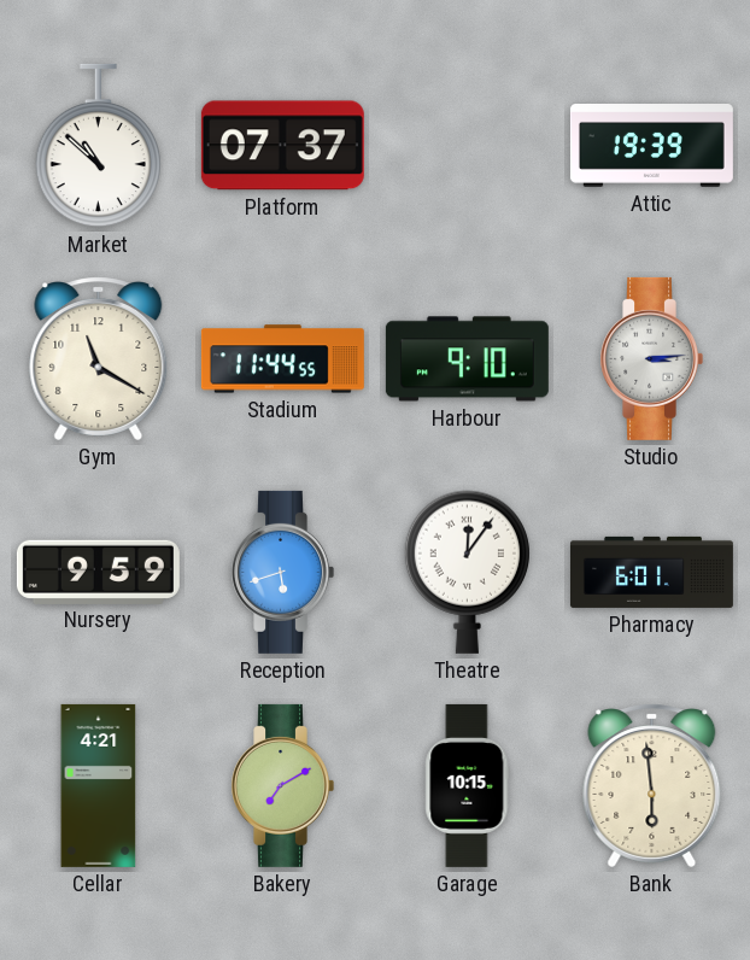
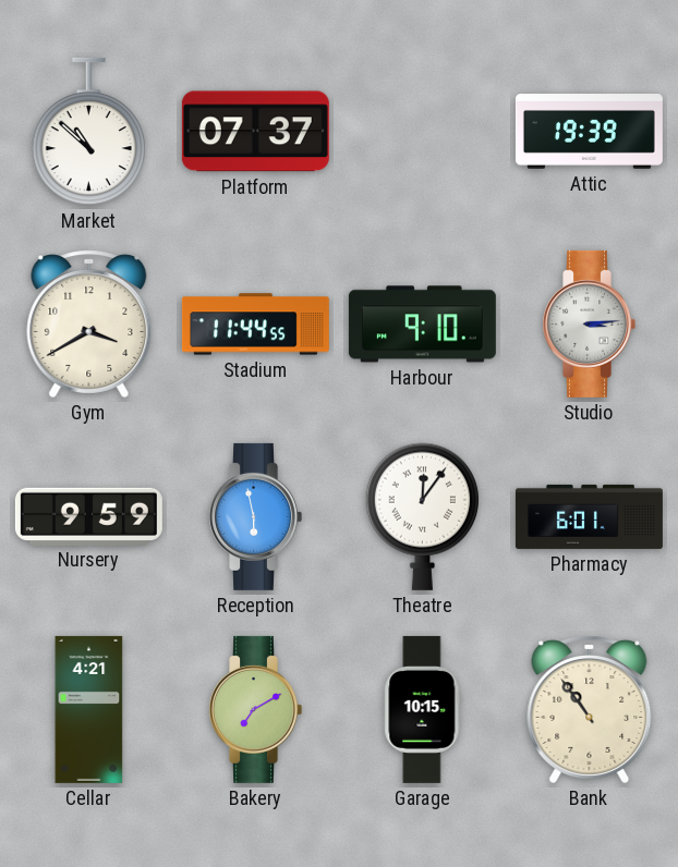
Gym: 11:20 -> 3:40 (89, 323)
Reception: 5:42 -> 5:58 (255, 516)
Bank: 5:59 -> 10:54 (590, 709)
